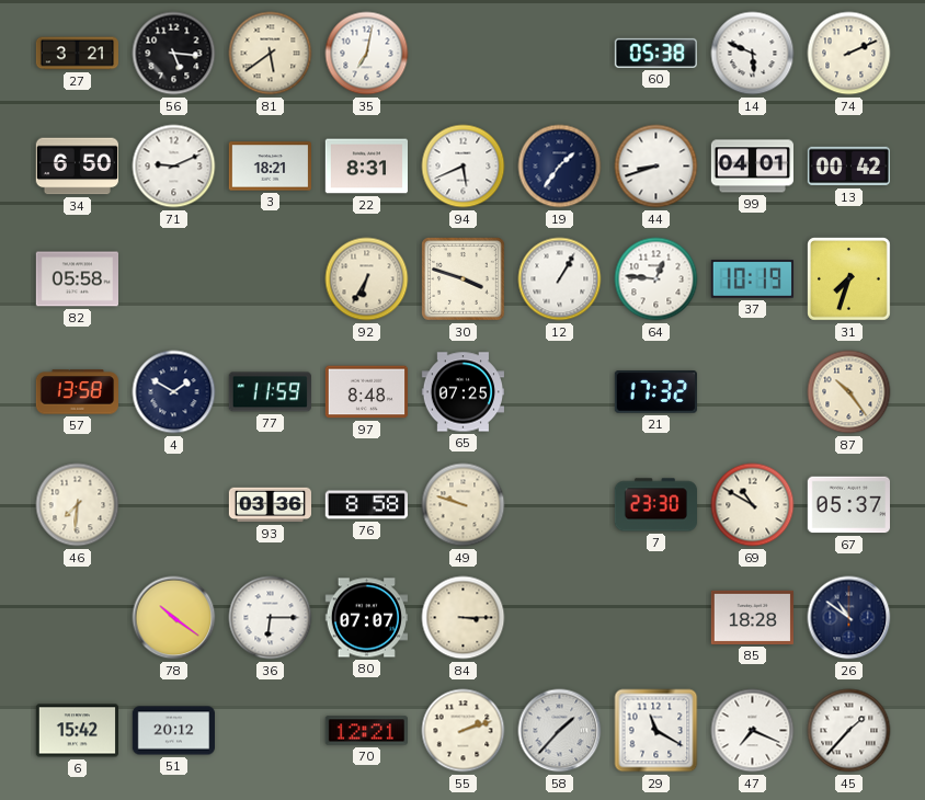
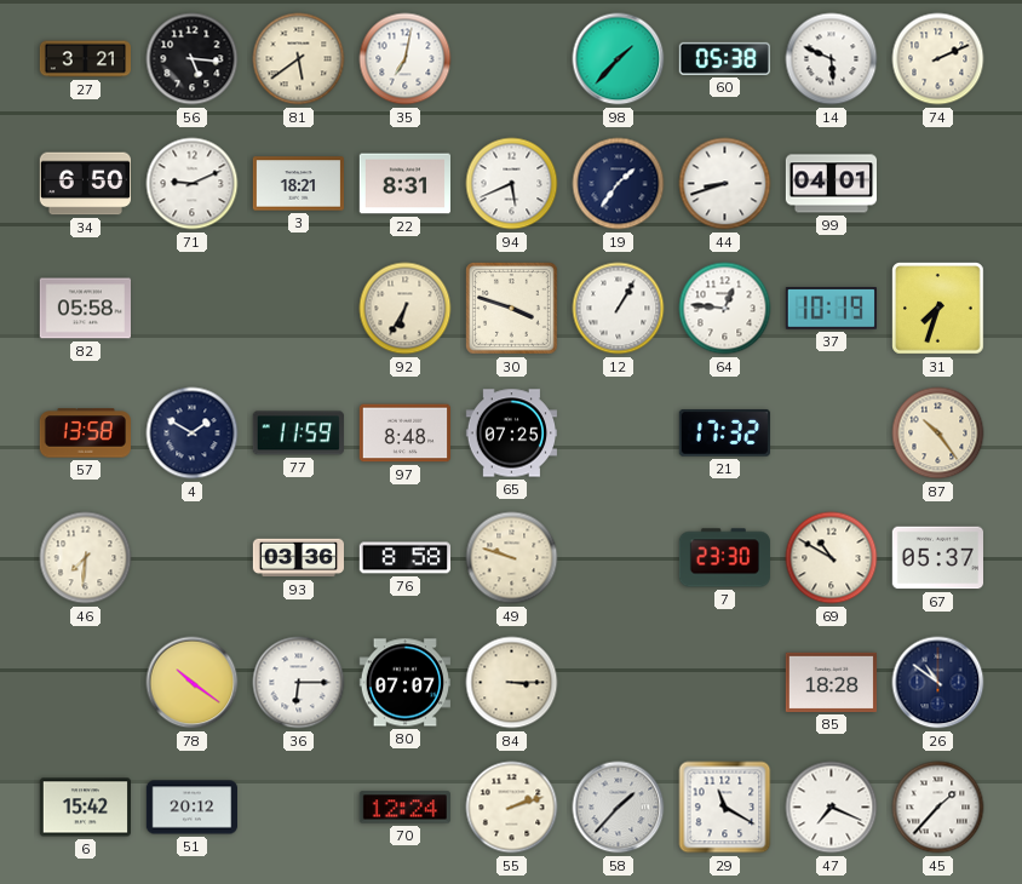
98: none -> 1:37 (619, 59)
13: 00:42 -> none (848, 167)
70: 12:21 -> 12:24 (404, 808)
